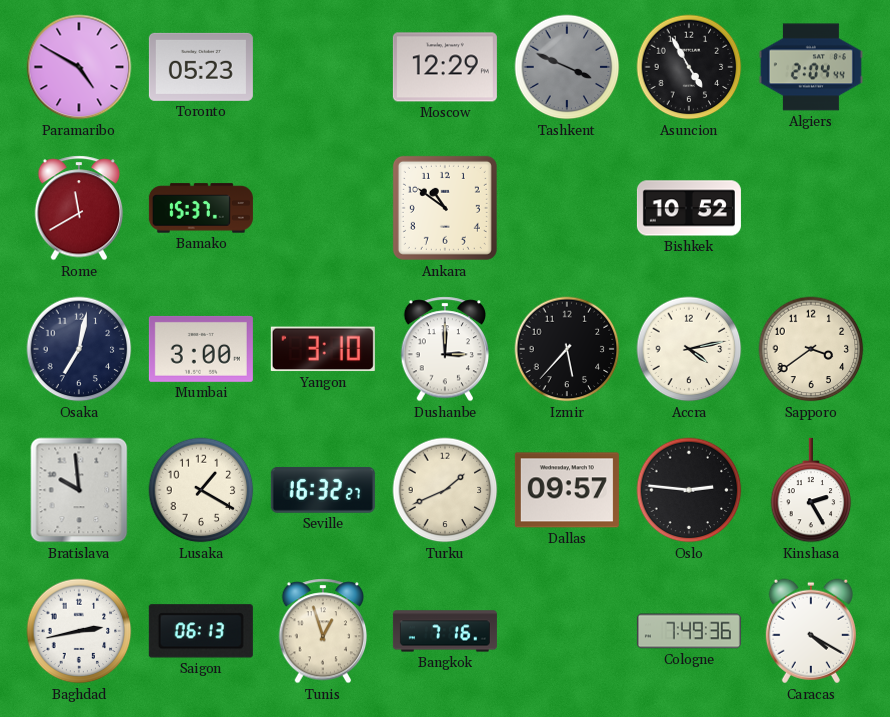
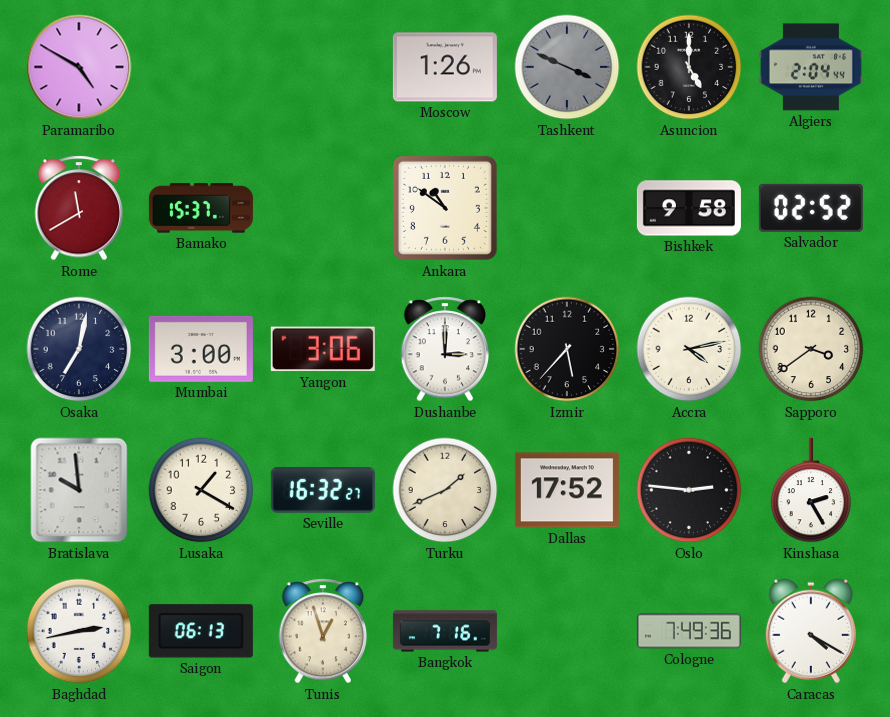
Toronto: 05:23 -> none (201, 67)
Moscow: 12:29 -> 1:26 (445, 67)
Asuncion: 4:55 -> 5:00 (689, 67)
Bishkek: 10:52 -> 9:58 (689, 208)
Salvador: none -> 02:52 (811, 208)
Yangon: 3:10 -> 3:06 (323, 349)
Dallas: 09:57 -> 17:52 (567, 490)
